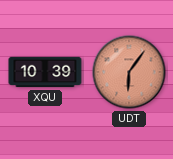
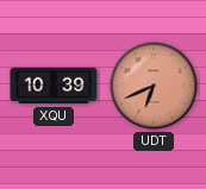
UDT: 6:06 -> 6:41 (154, 86)
